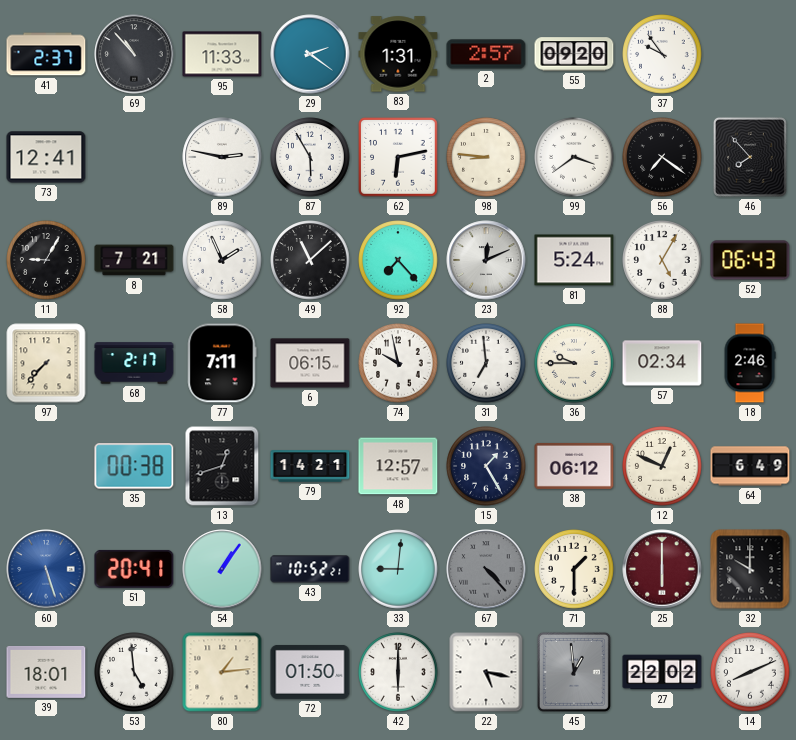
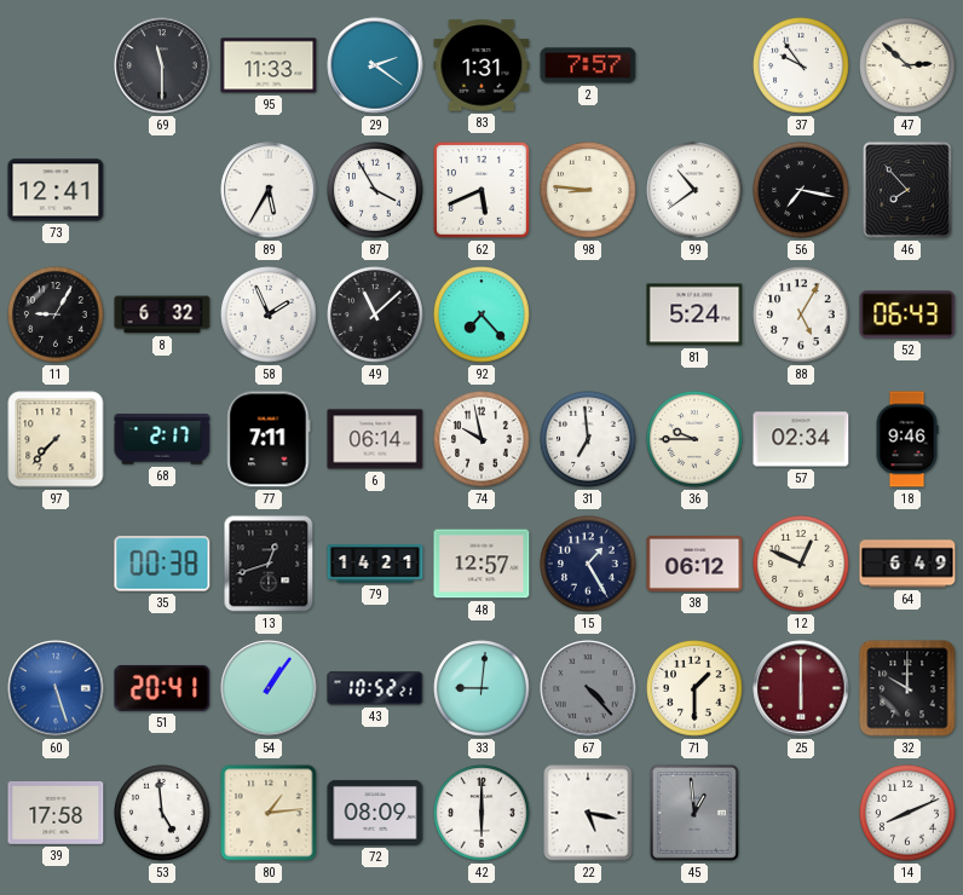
41: 2:37 -> none (46, 54)
69: 10:53 -> 11:30 (162, 65)
2: 2:57 -> 7:57 (588, 65)
55: 09:20 -> none (574, 54)
47: none -> 2:52 (907, 65)
89: 2:47 -> 5:35 (269, 190)
87: 5:55 -> 3:55 (375, 190)
62: 6:13 -> 5:41 (481, 190)
99: 3:39 -> 10:39 (694, 190)
56: 7:21 -> 7:17 (801, 190)
8: 7:21 -> 6:32 (162, 314)
23: 12:11 -> none (486, 260)
6: 06:15 -> 06:14 (375, 439)
18: 2:46 -> 9:46 (907, 439)
39: 18:01 -> 17:58 (56, 813)
72: 01:50 -> 08:09 (375, 813)
27: 22:02 -> none (662, 672)
